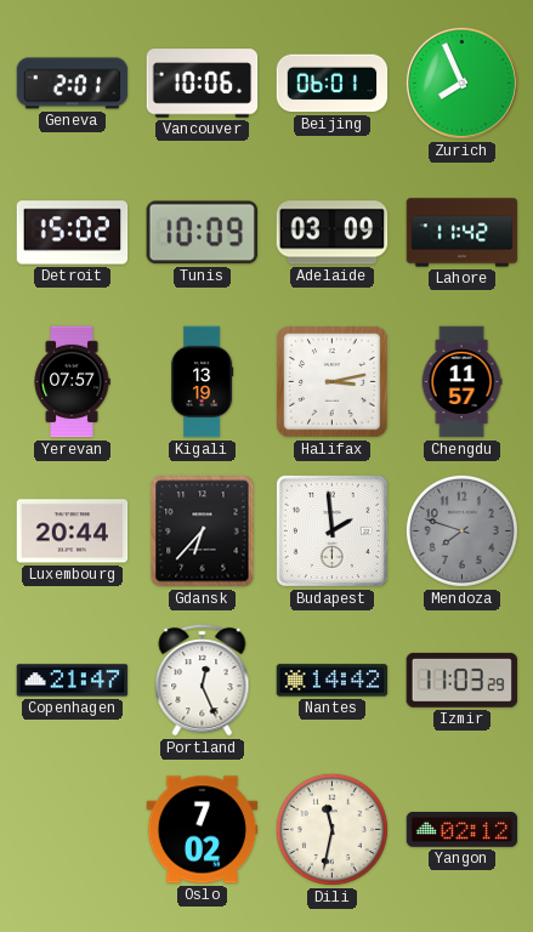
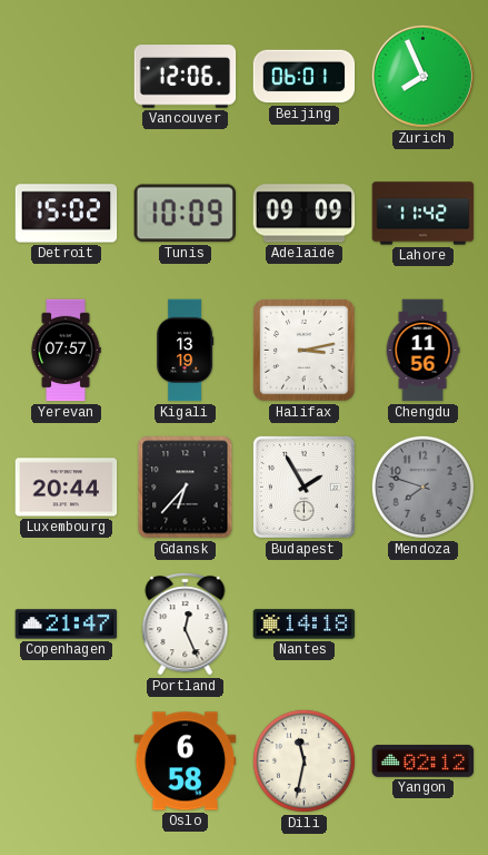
Geneva: 2:01 -> none (73, 84)
Vancouver: 10:06 -> 12:06 (186, 77)
Adelaide: 03:09 -> 09:09 (305, 214)
Chengdu: 11:57 -> 11:56 (422, 351)
Budapest: 1:59 -> 1:55 (303, 487)
Nantes: 14:42 -> 14:18 (305, 625)
Izmir: 11:03 -> none (463, 680)
Oslo: 7:02 -> 6:58 (186, 761)
